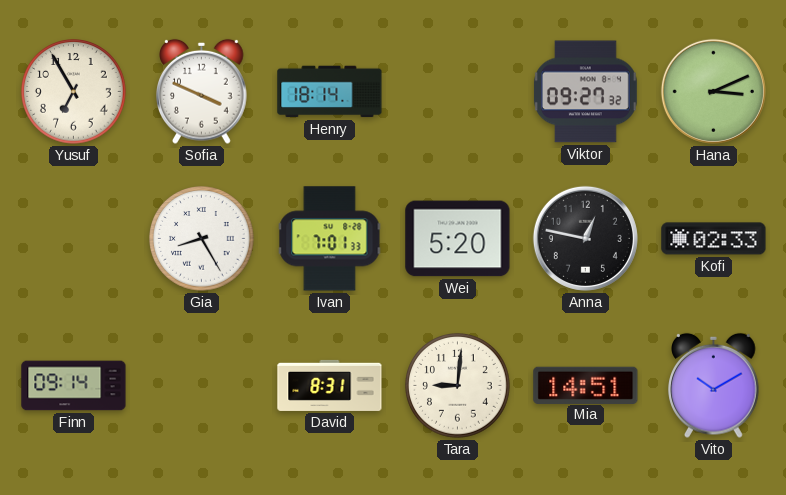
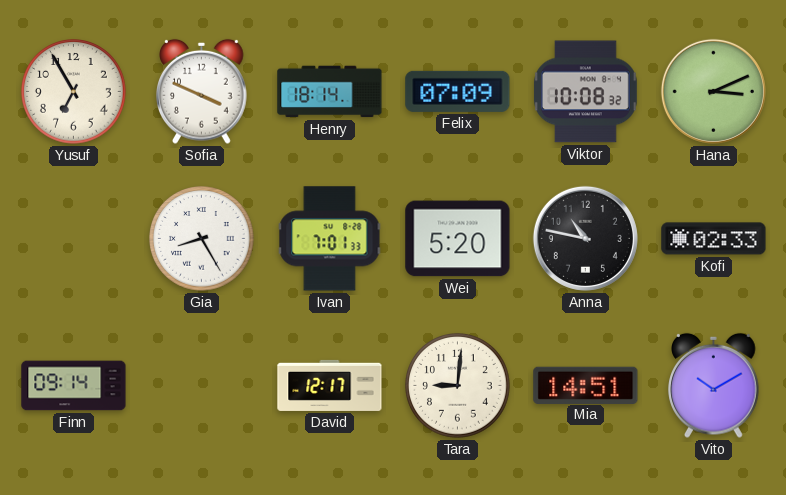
Felix: none -> 07:09 (458, 91)
Viktor: 09:27 -> 10:08 (585, 92)
Anna: 12:47 -> 10:47 (585, 238)
David: 8:31 -> 12:17 (330, 385)
